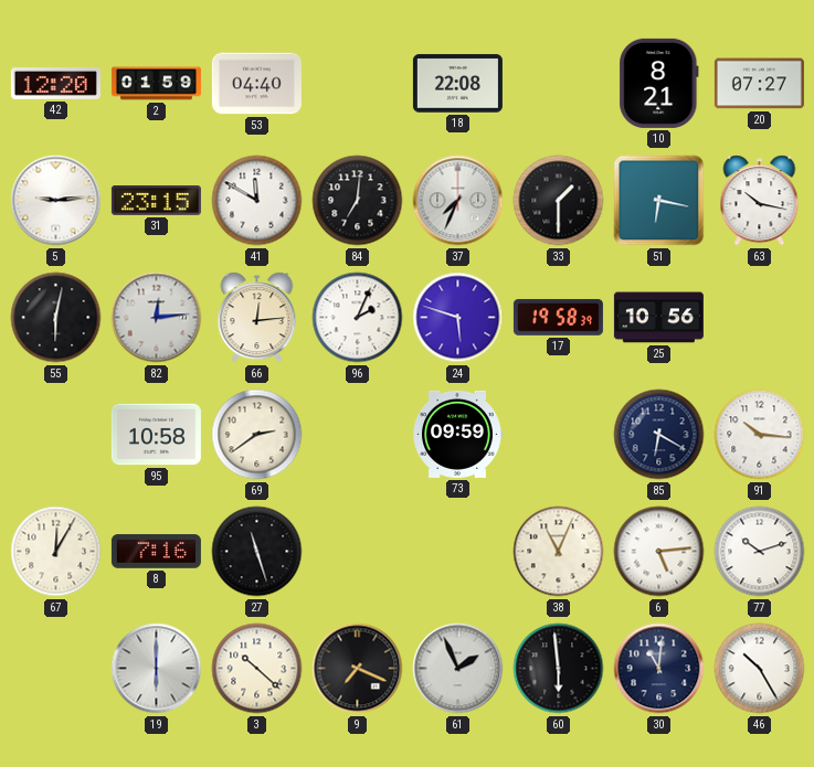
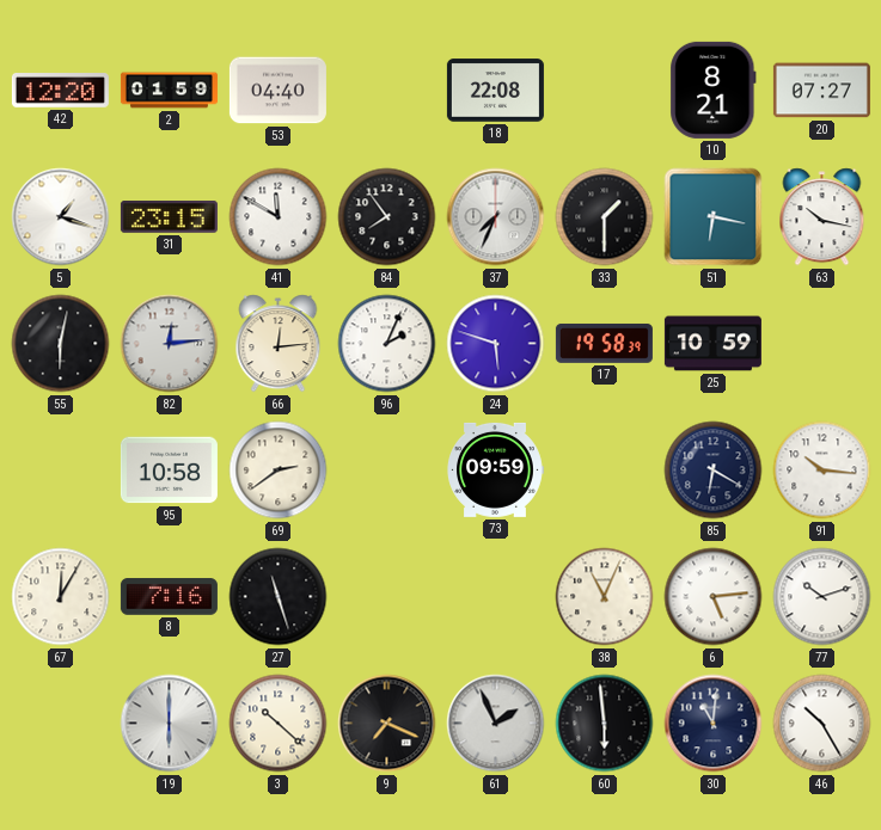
5: 9:14 -> 1:18 (61, 217)
84: 7:01 -> 7:54 (387, 217)
25: 10:56 -> 10:59 (712, 344)
